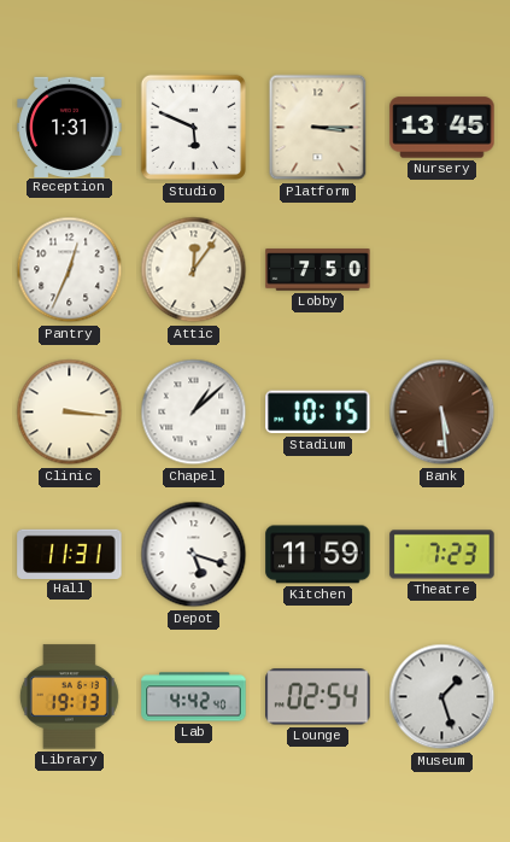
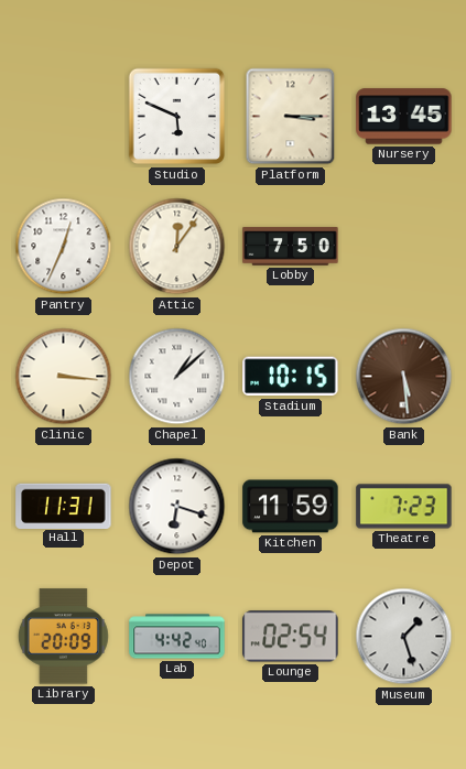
Reception: 1:31 -> none (70, 127)
Depot: 5:18 -> 6:18 (177, 507)
Library: 19:13 -> 20:09 (63, 637)
